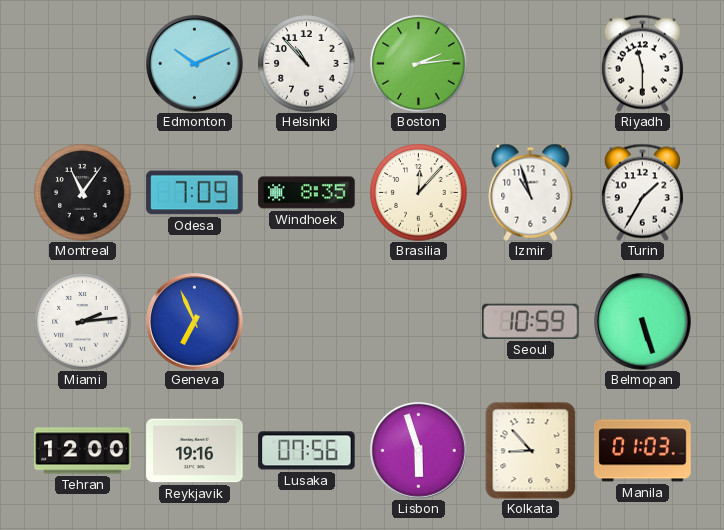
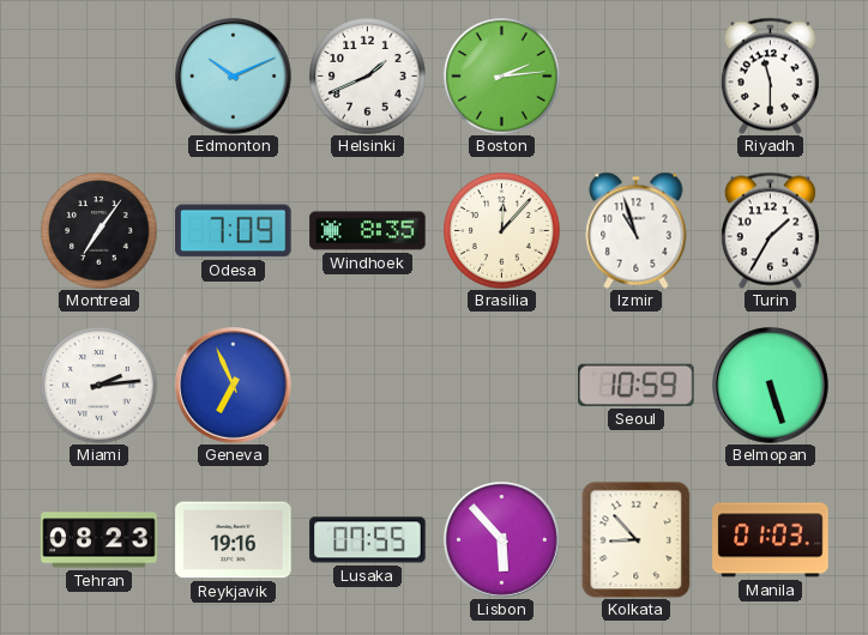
Helsinki: 10:53 -> 1:41 (368, 77)
Montreal: 11:06 -> 7:06 (100, 231)
Tehran: 12:00 -> 08:23 (100, 540)
Lusaka: 07:56 -> 07:55 (368, 540)
Lisbon: 5:57 -> 5:53 (502, 540)
